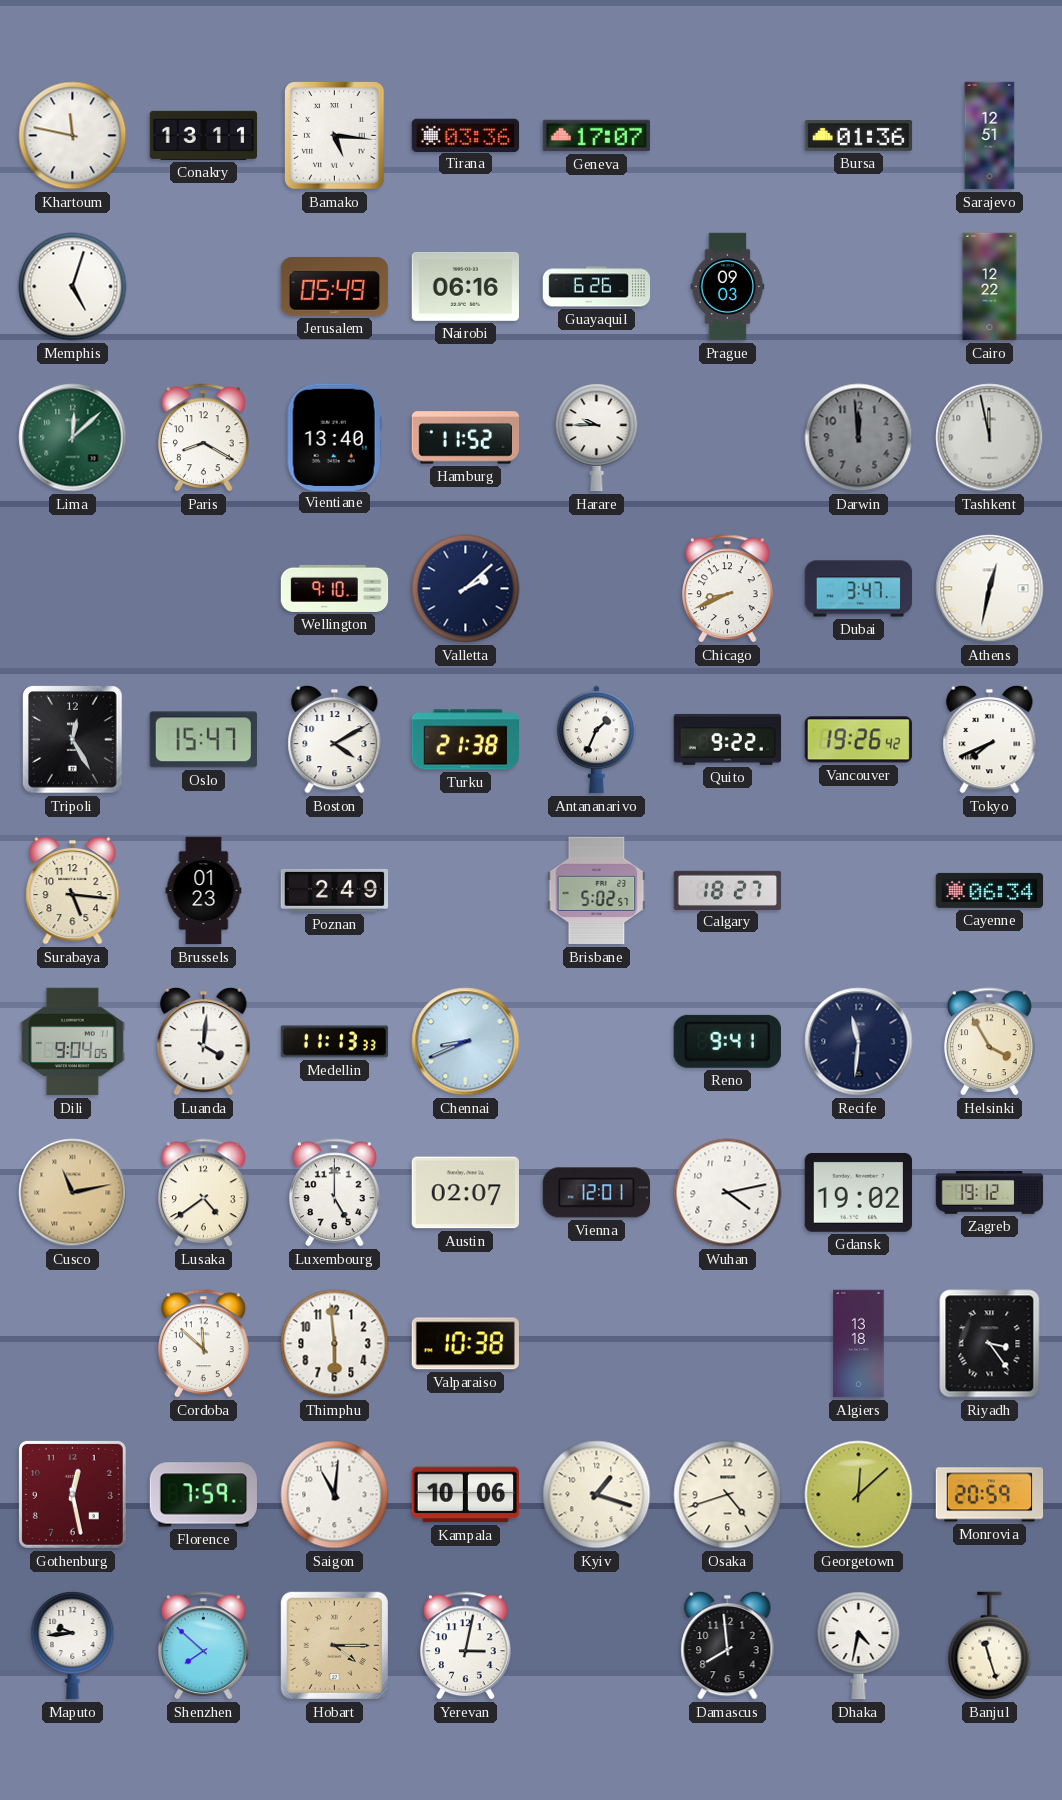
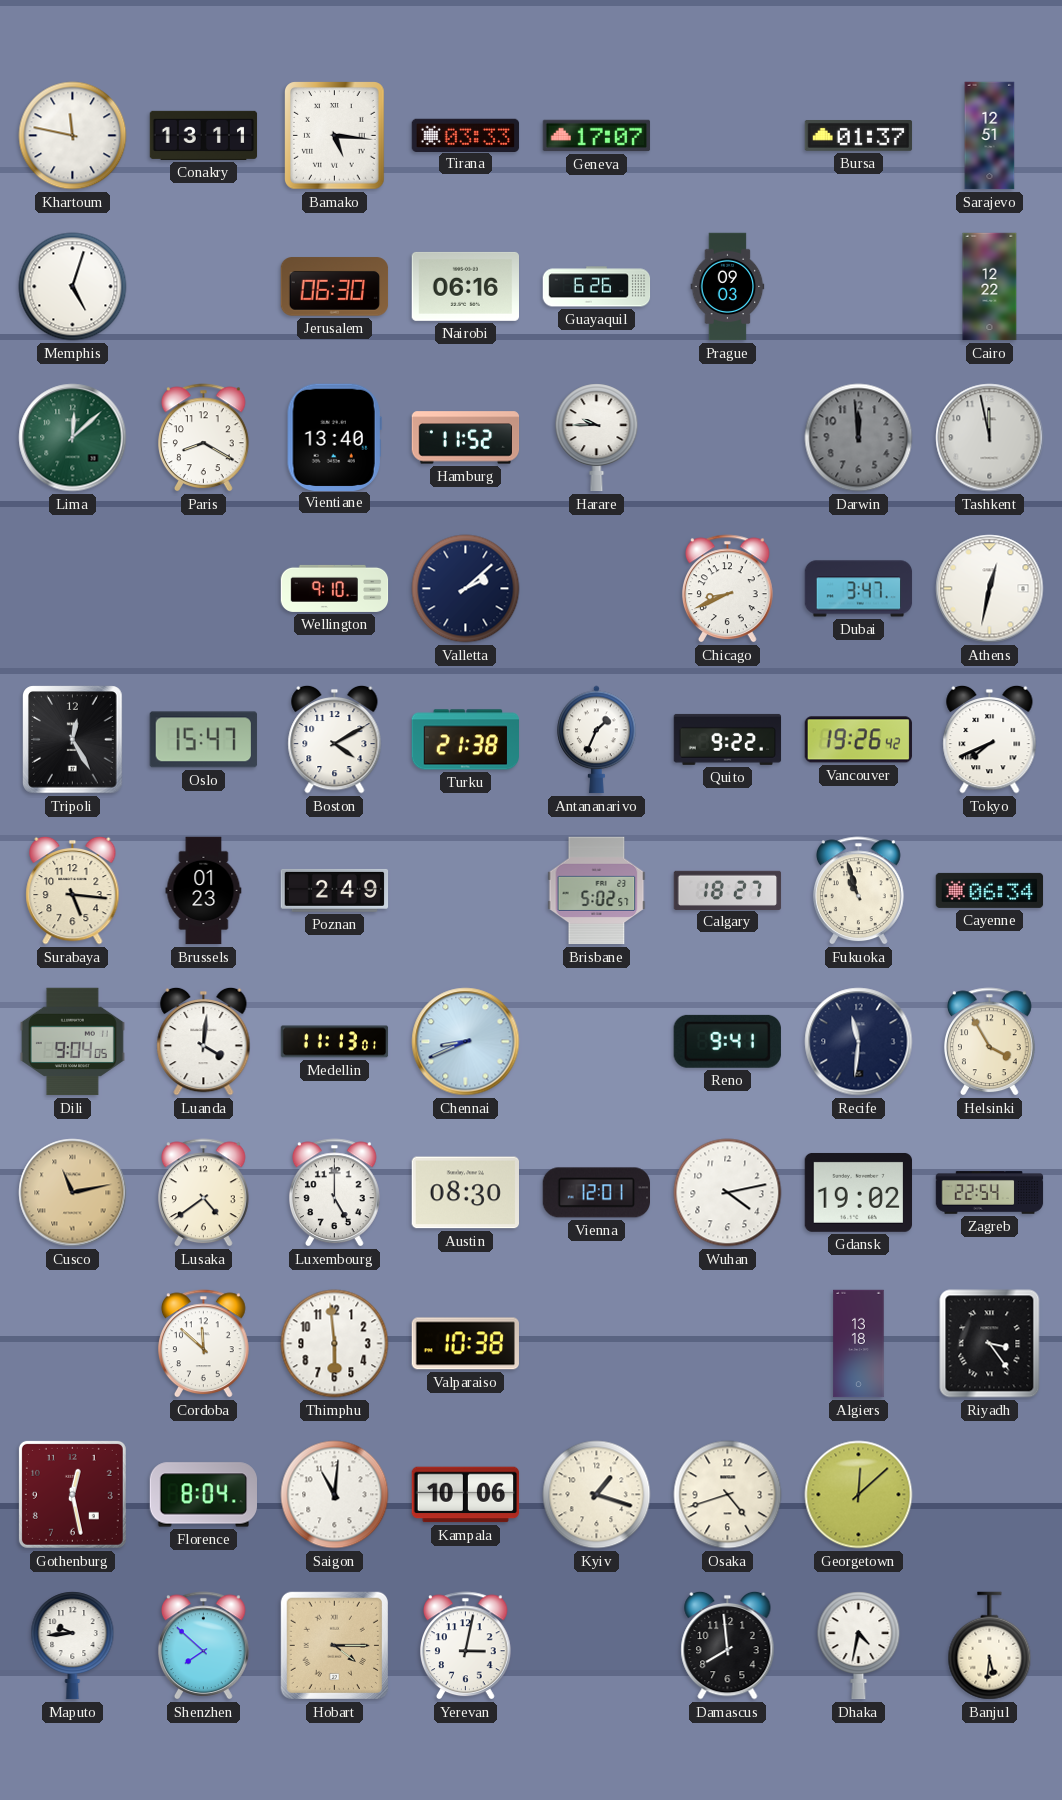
Tirana: 03:36 -> 03:33 (466, 135)
Bursa: 01:36 -> 01:37 (859, 136)
Jerusalem: 05:49 -> 06:30 (335, 287)
Fukuoka: none -> 10:57 (859, 891)
Medellin: 11:13:33 -> 11:13:01 (335, 1042)
Austin: 02:07 -> 08:30 (465, 1193)
Zagreb: 19:12 -> 22:54 (990, 1193)
Florence: 7:59 -> 8:04 (203, 1495)
Monrovia: 20:59 -> none (990, 1495)
Banjul: 11:27 -> 5:31 (990, 1646)
